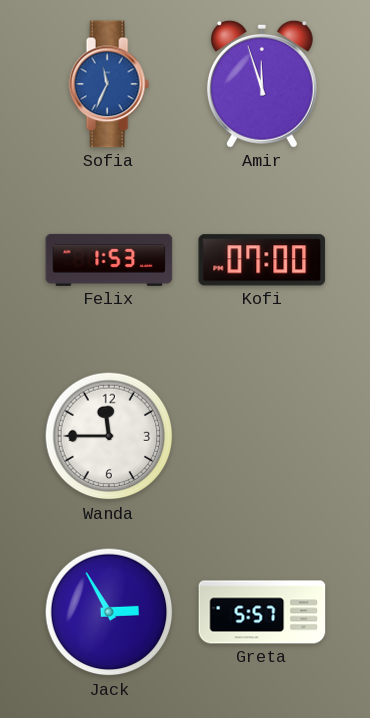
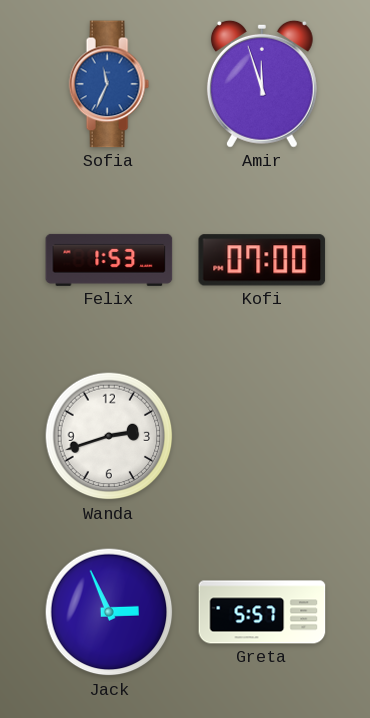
Wanda: 11:45 -> 2:42 (109, 436)
Jack: 2:55 -> 2:56 (109, 612)
